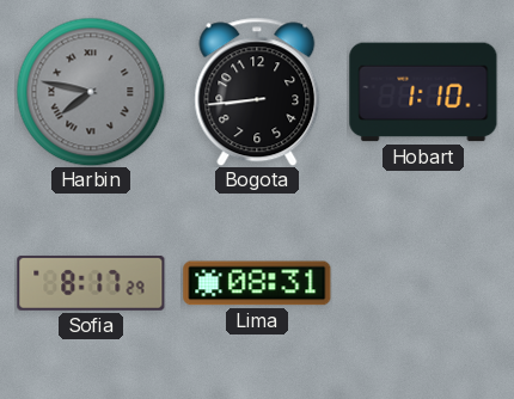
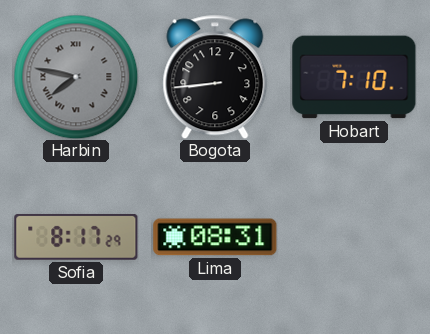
Hobart: 1:10 -> 7:10 (354, 77)
